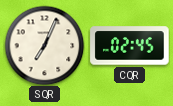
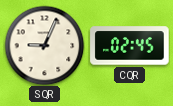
SQR: 7:04 -> 9:04 (44, 45)
